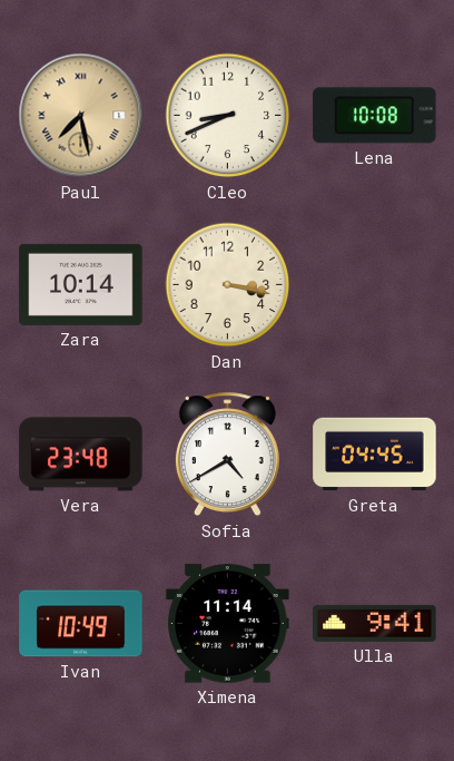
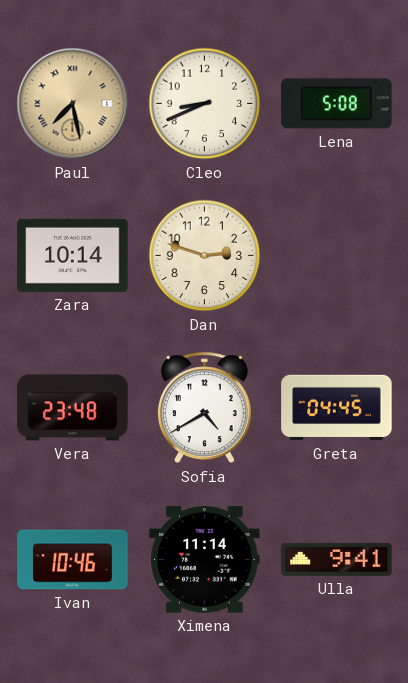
Lena: 10:08 -> 5:08 (337, 104)
Dan: 3:17 -> 2:48 (205, 256)
Ivan: 10:49 -> 10:46 (73, 560)
